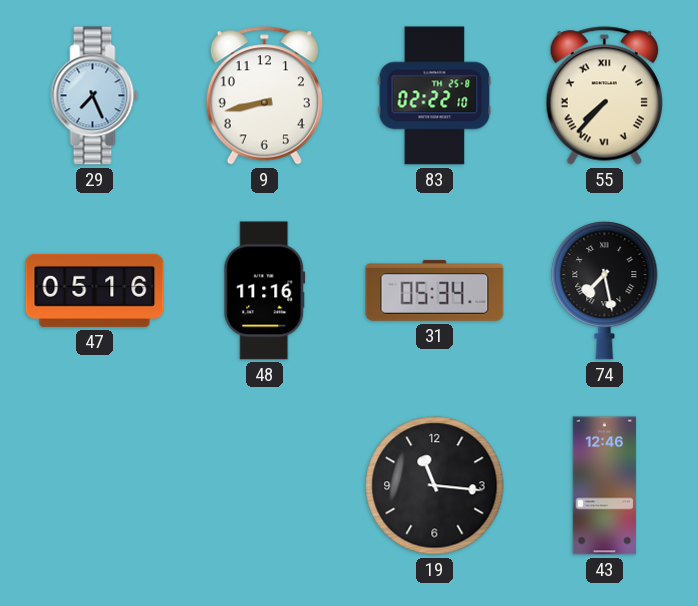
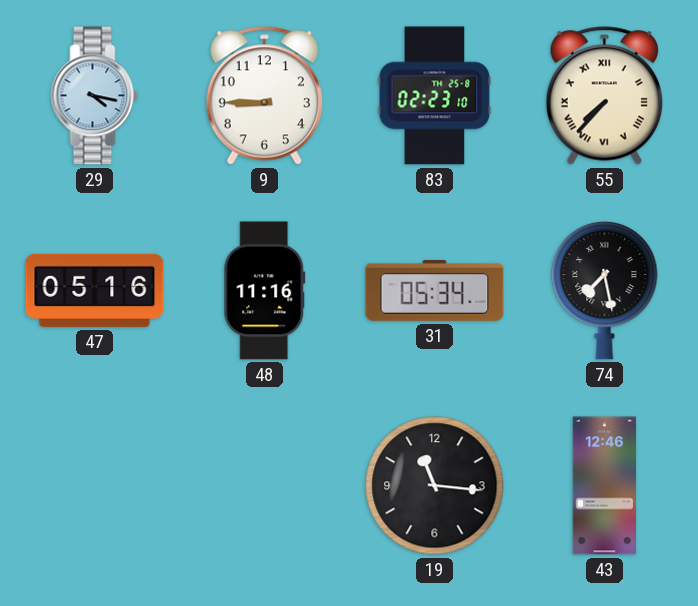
29: 7:26 -> 4:17 (95, 96)
9: 8:43 -> 8:45 (264, 96)
83: 02:22 -> 02:23 (435, 96)
